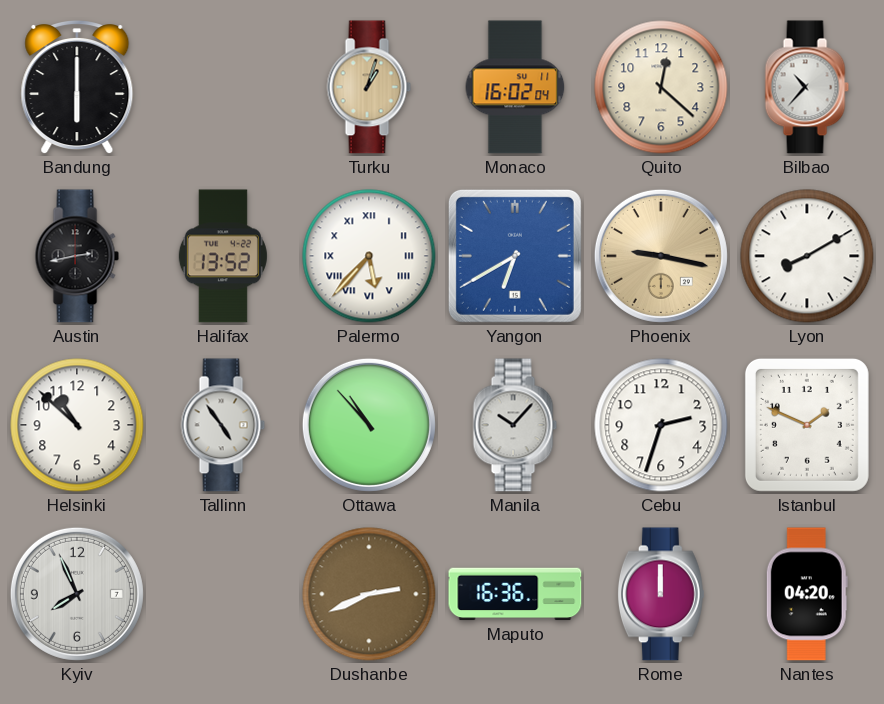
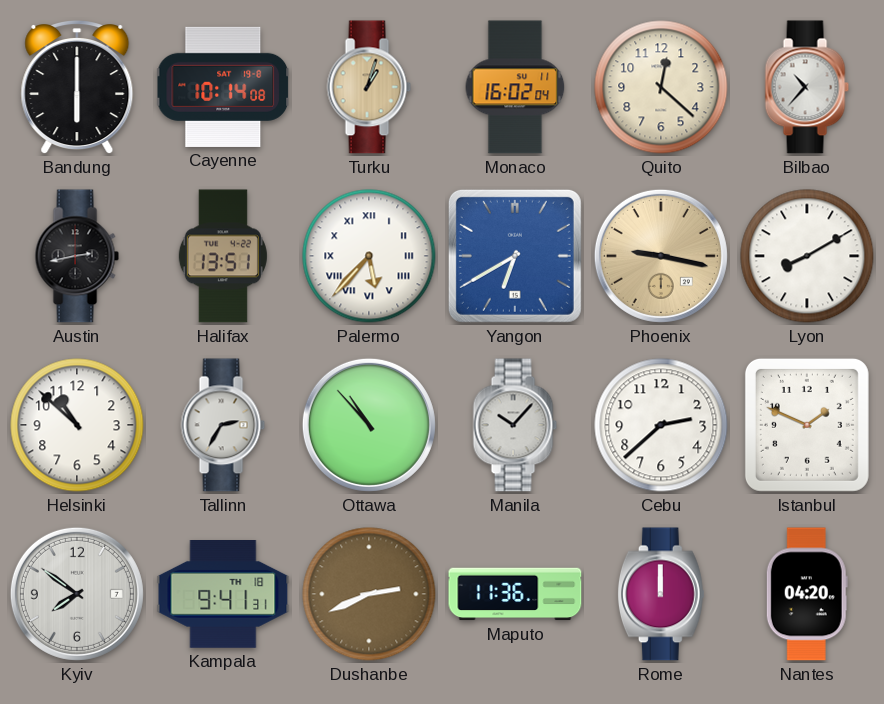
Cayenne: none -> 10:14 (224, 87)
Halifax: 13:52 -> 13:51 (223, 256)
Tallinn: 4:54 -> 2:35 (223, 425)
Cebu: 2:33 -> 2:38 (661, 425)
Kyiv: 7:56 -> 7:51 (77, 594)
Kampala: none -> 9:41 (223, 595)
Maputo: 16:36 -> 11:36 (515, 594)
